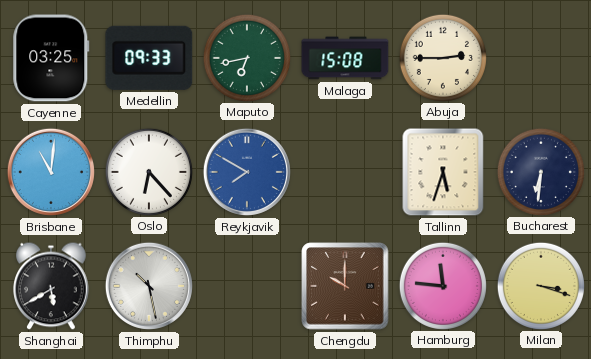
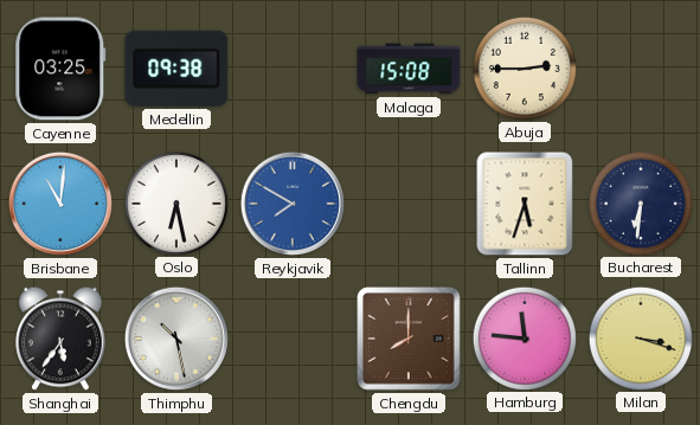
Medellin: 09:33 -> 09:38 (176, 69)
Maputo: 6:43 -> none (246, 57)
Oslo: 6:23 -> 6:28 (175, 202)
Shanghai: 5:40 -> 5:36 (60, 339)
Chengdu: 10:00 -> 8:00 (409, 339)
